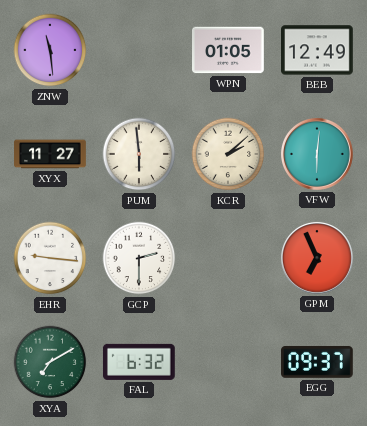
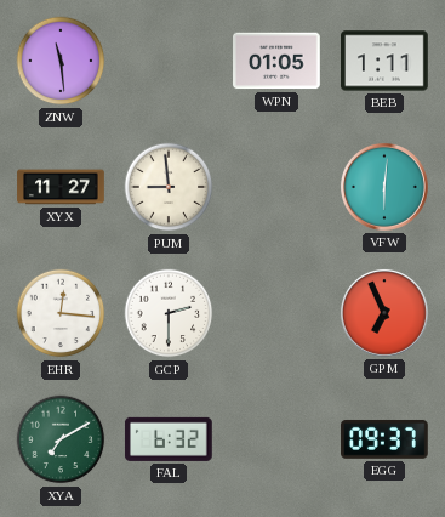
BEB: 12:49 -> 1:11 (386, 61)
PUM: 5:59 -> 8:59 (169, 187)
KCR: 2:08 -> none (228, 154)
EHR: 9:16 -> 12:16 (61, 313)
